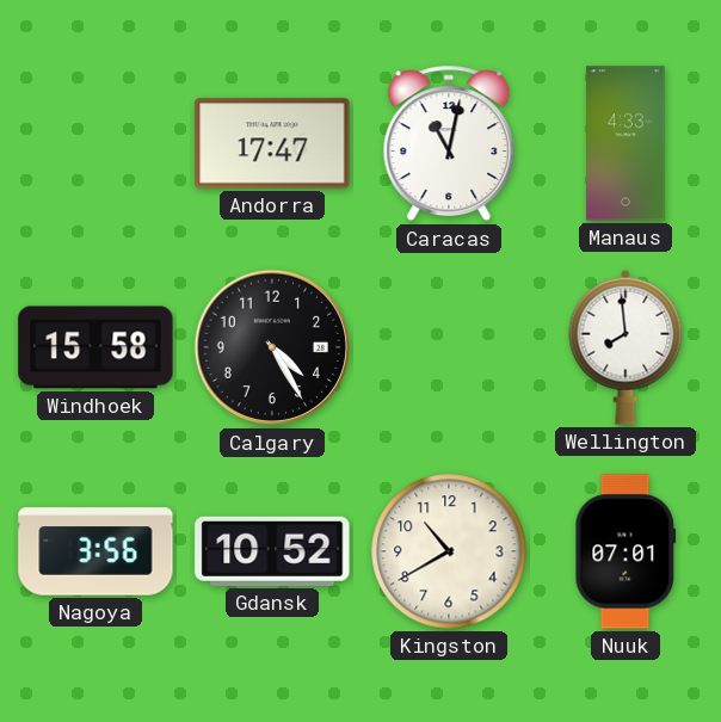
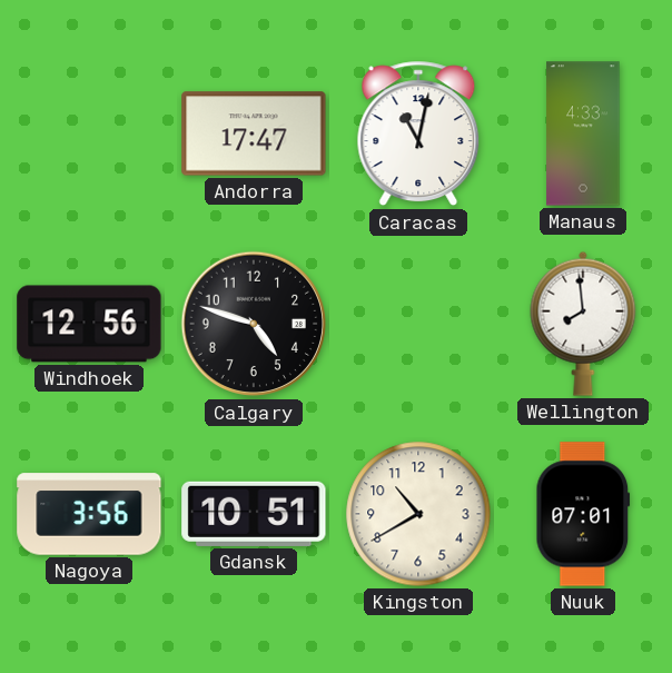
Windhoek: 15:58 -> 12:56 (89, 324)
Calgary: 4:25 -> 4:48 (254, 324)
Gdansk: 10:52 -> 10:51 (254, 514)
